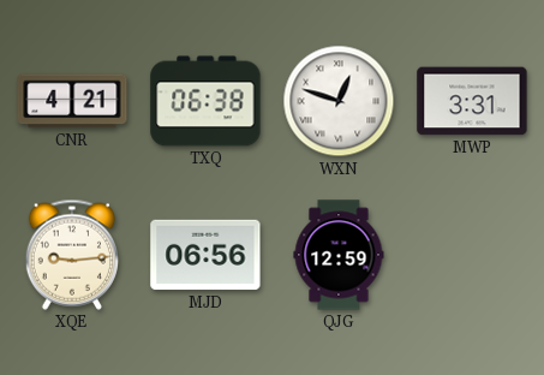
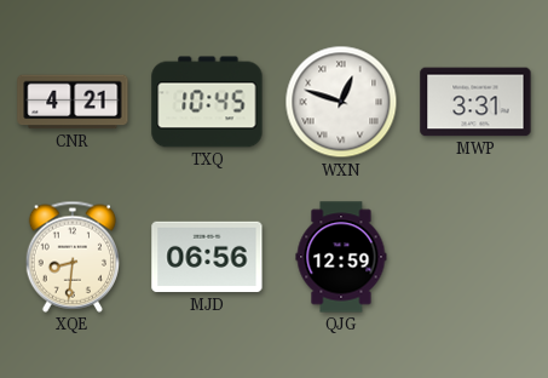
TXQ: 06:38 -> 10:45 (207, 102)
XQE: 9:14 -> 8:31 (71, 257)
